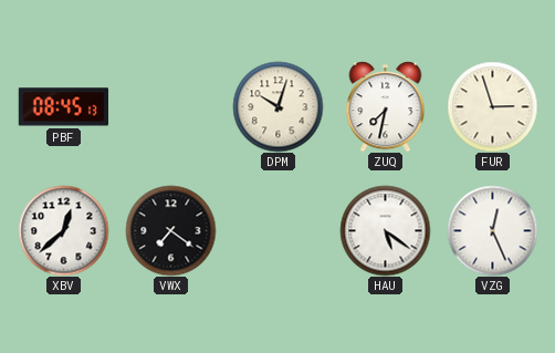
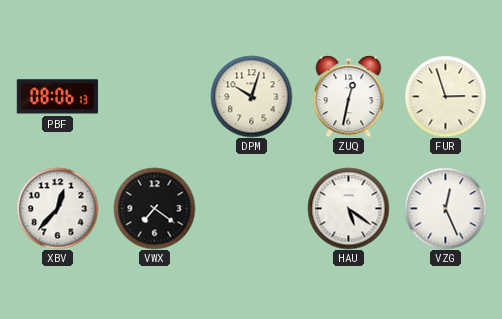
PBF: 08:45 -> 08:06 (57, 97)
ZUQ: 7:32 -> 12:32 (349, 96)
XBV: 12:38 -> 12:37 (57, 208)
